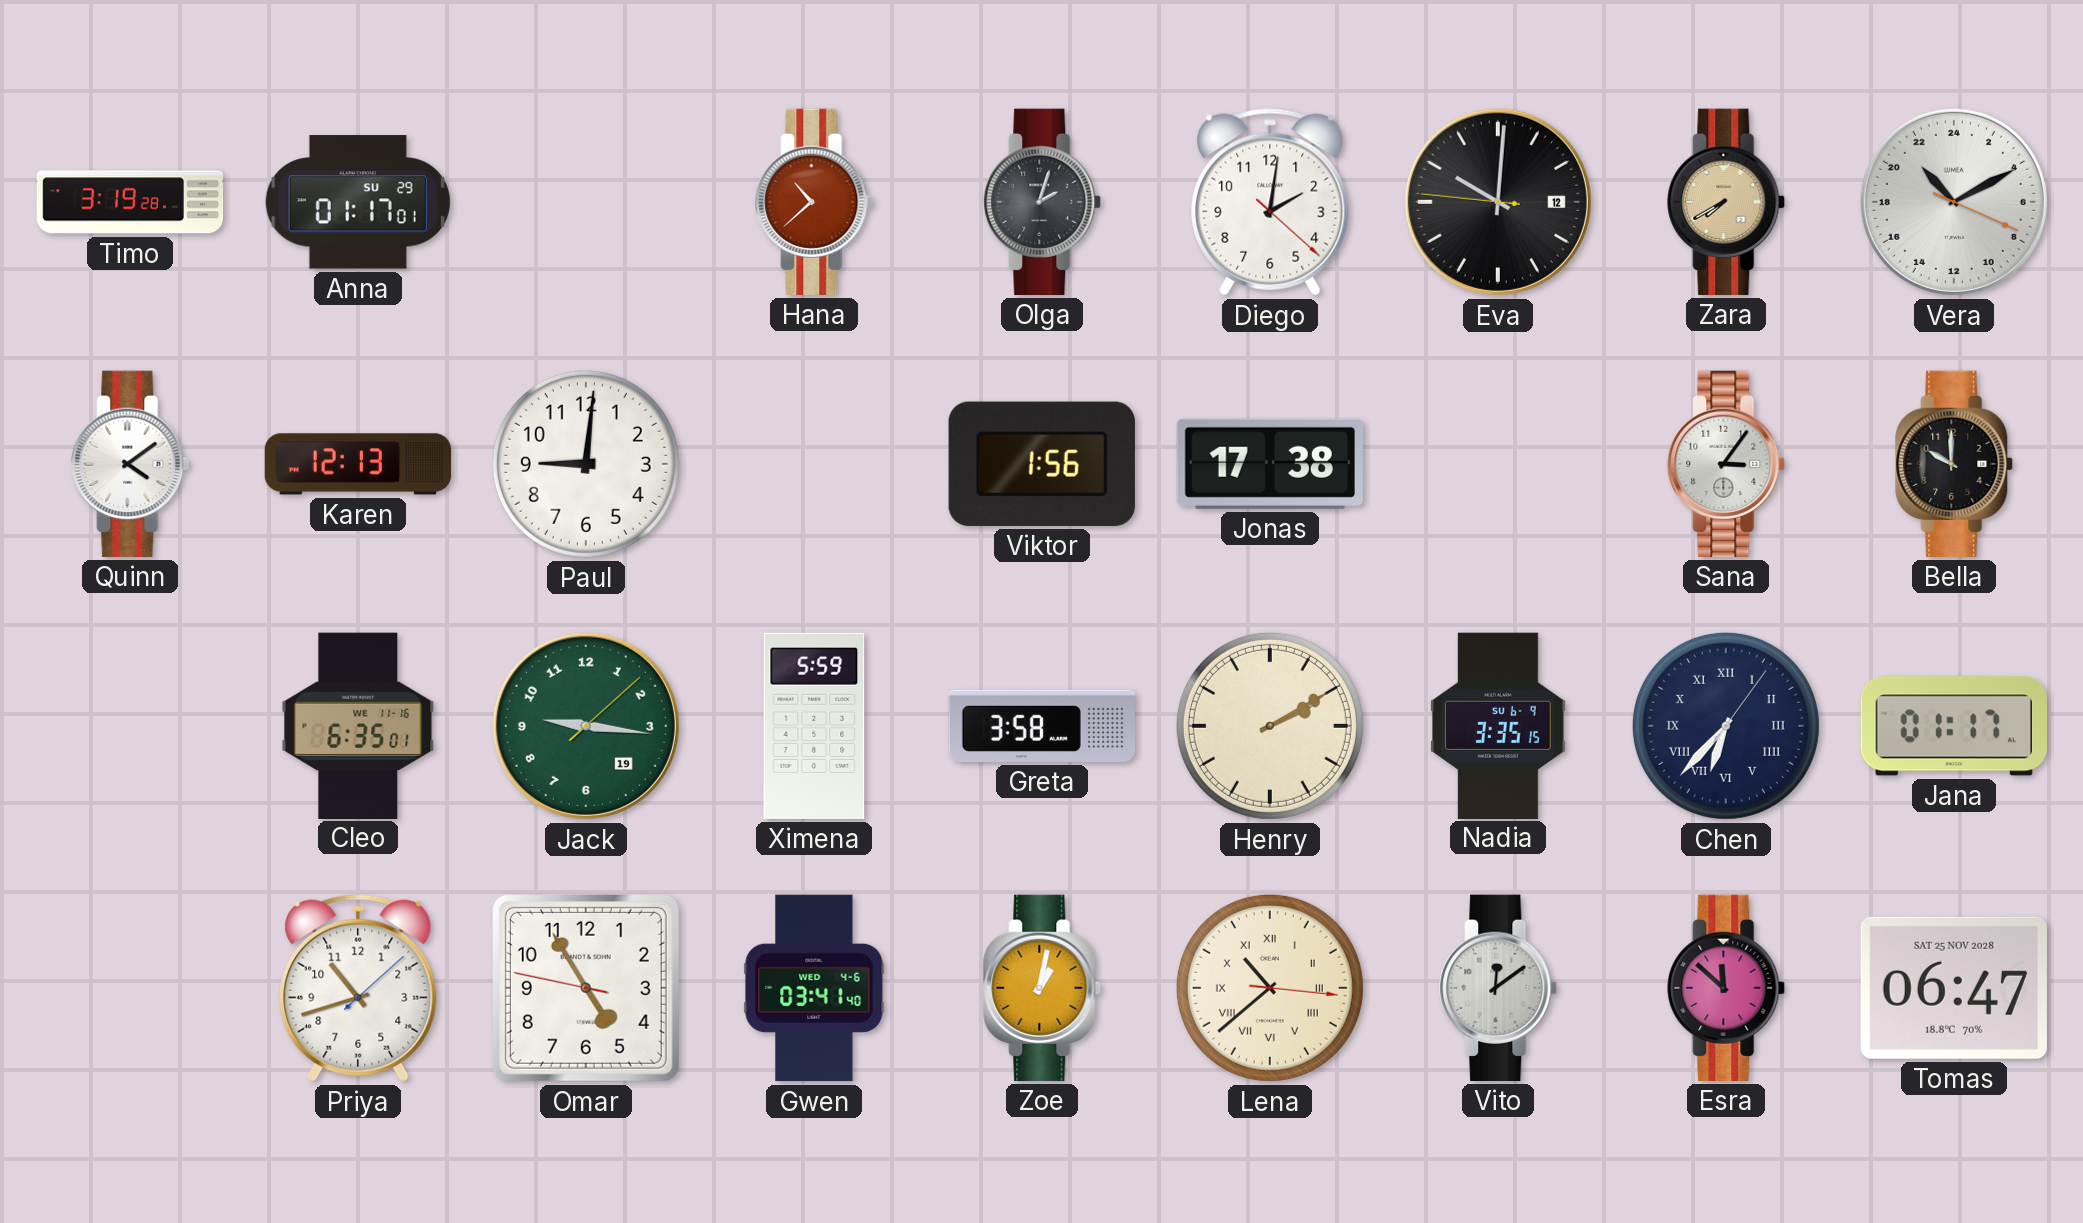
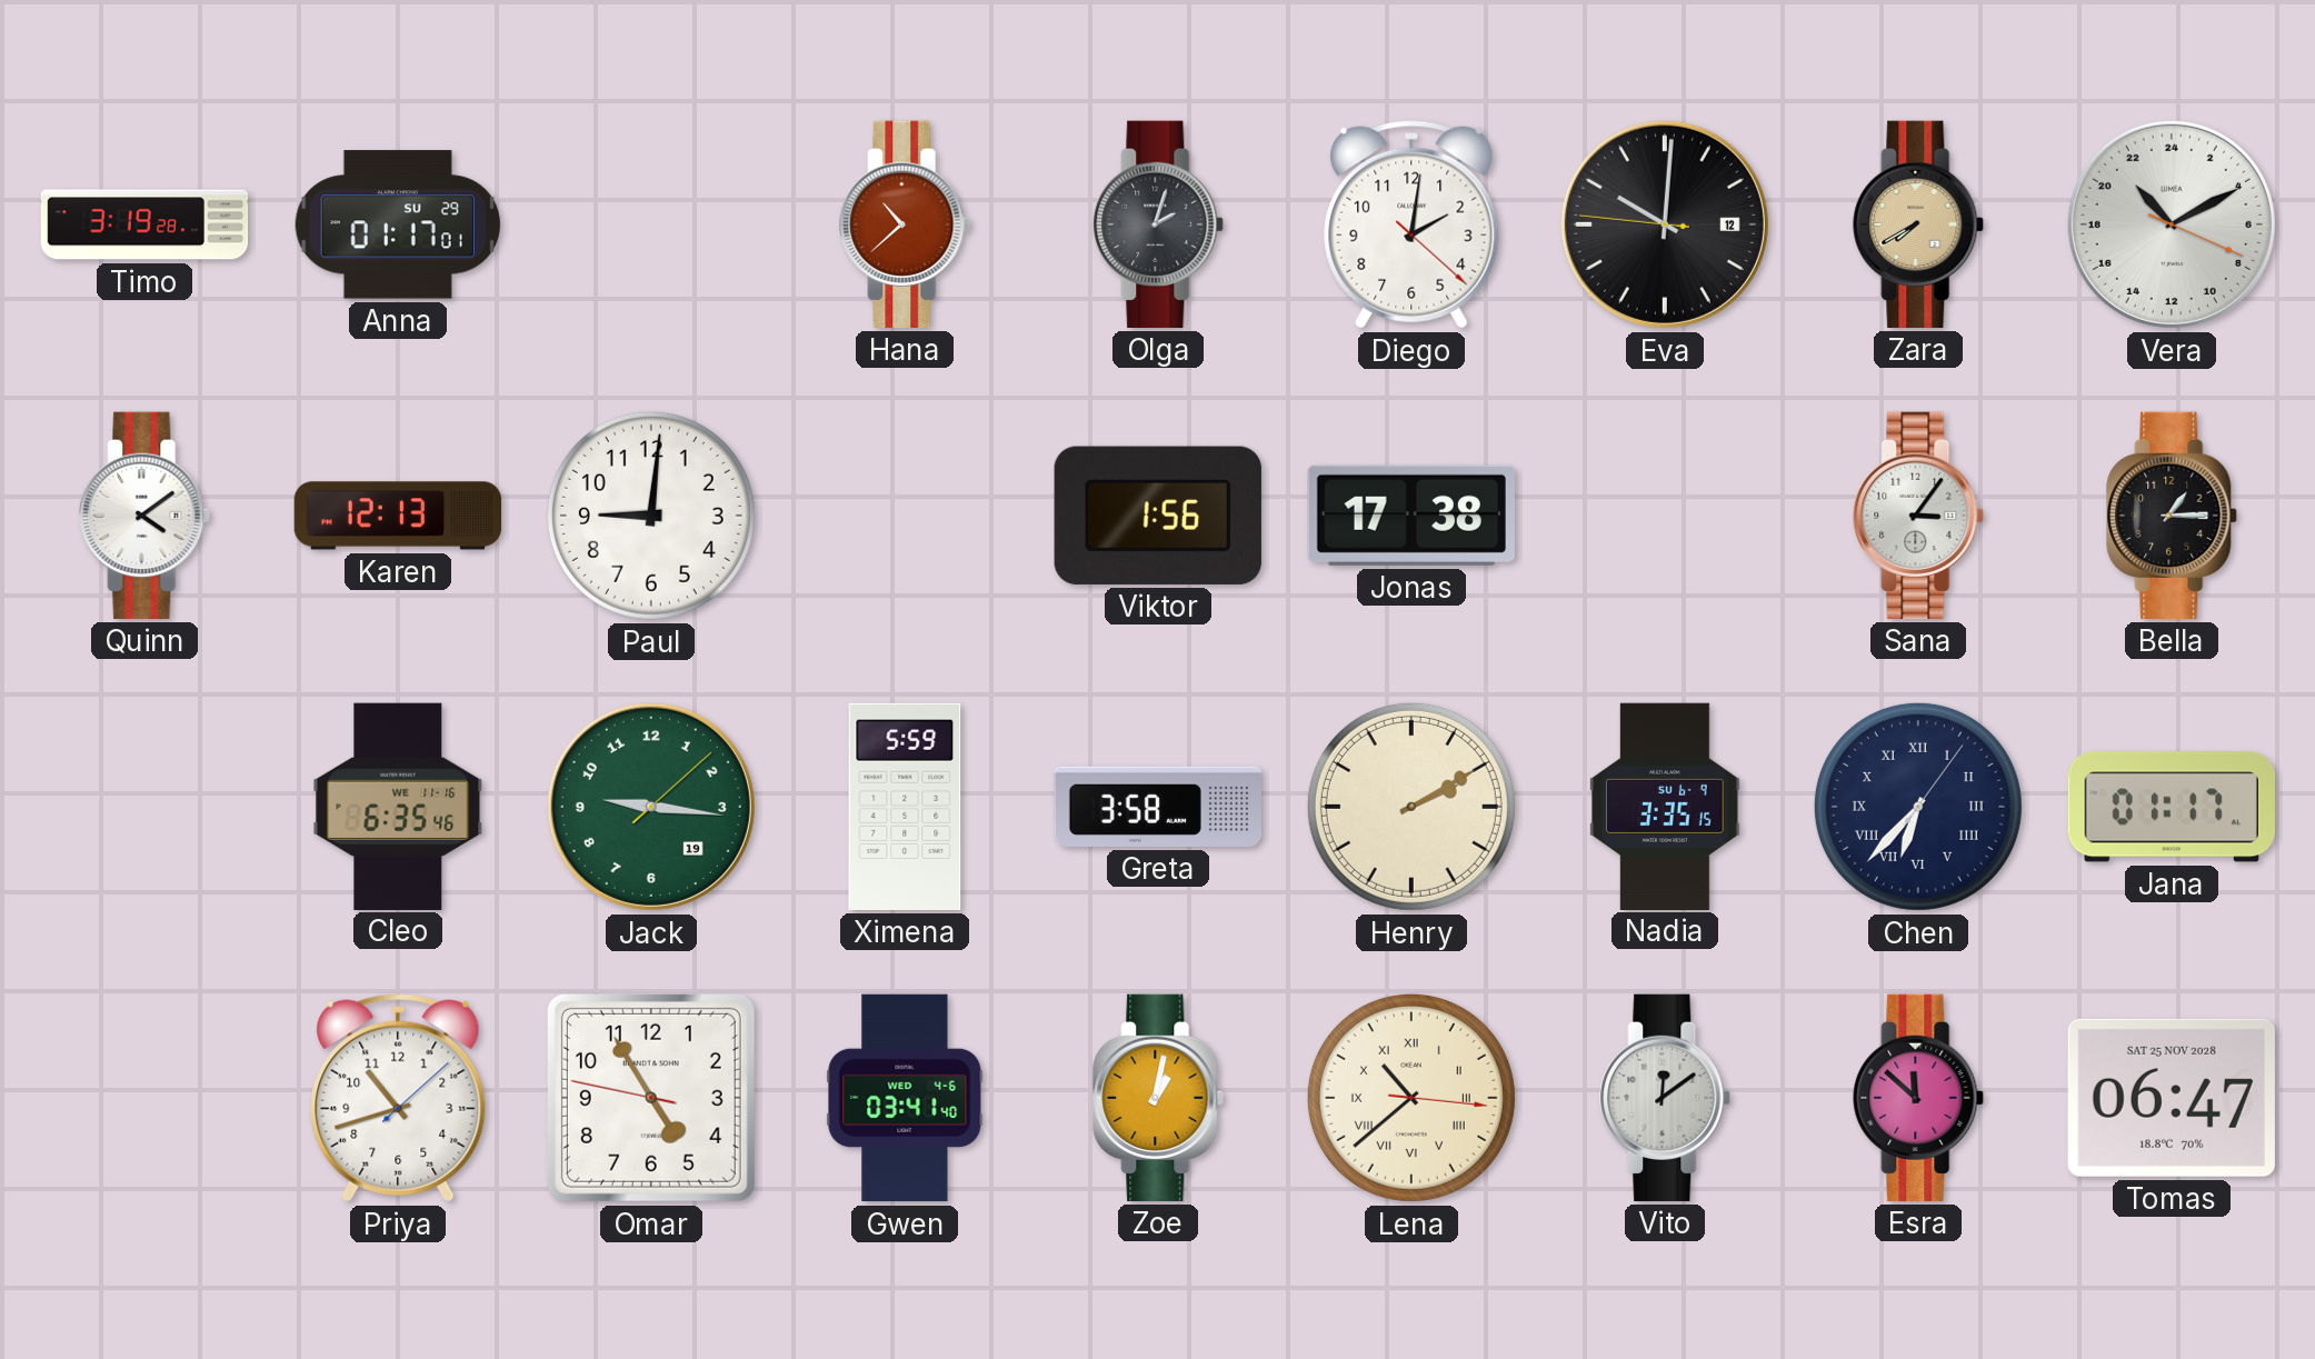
Bella: 10:00 -> 1:15 (2173, 516)
Cleo: 6:35:01 -> 6:35:46 (398, 806)
